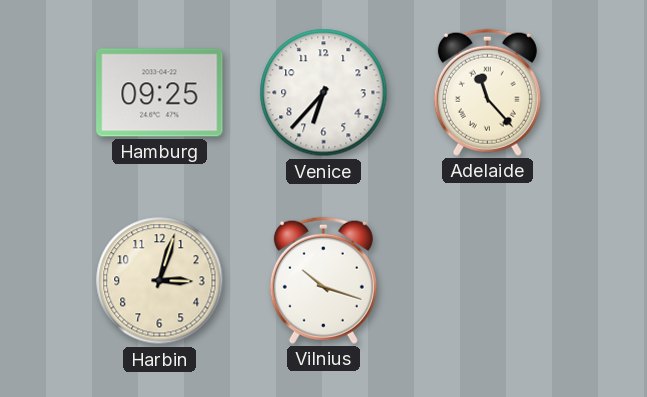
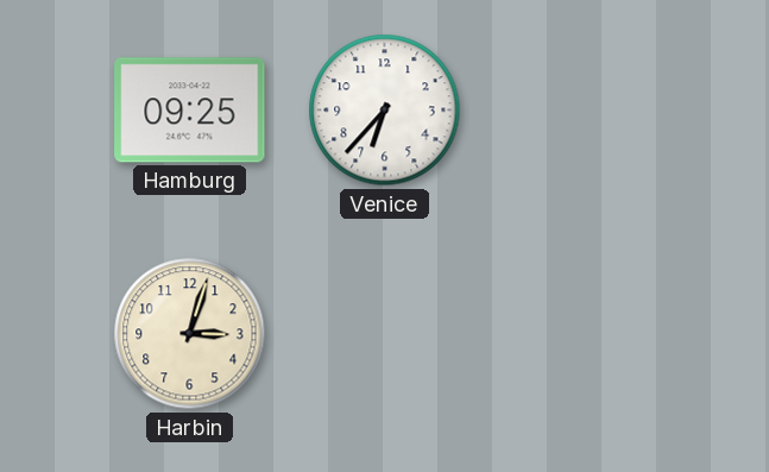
Adelaide: 11:23 -> none (487, 92)
Vilnius: 10:18 -> none (323, 280)
